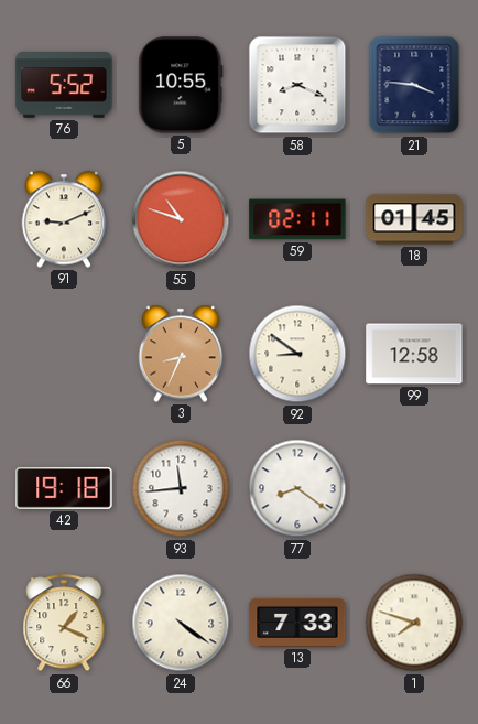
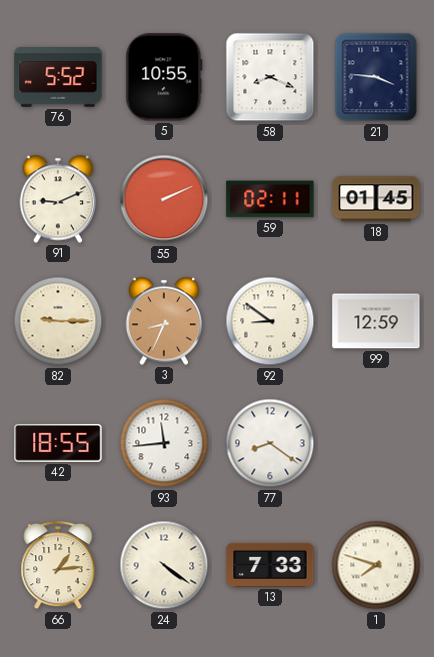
55: 10:48 -> 2:11 (164, 199)
82: none -> 9:15 (58, 321)
99: 12:58 -> 12:59 (376, 321)
42: 19:18 -> 18:55 (58, 443)
66: 1:19 -> 1:14 (58, 566)
